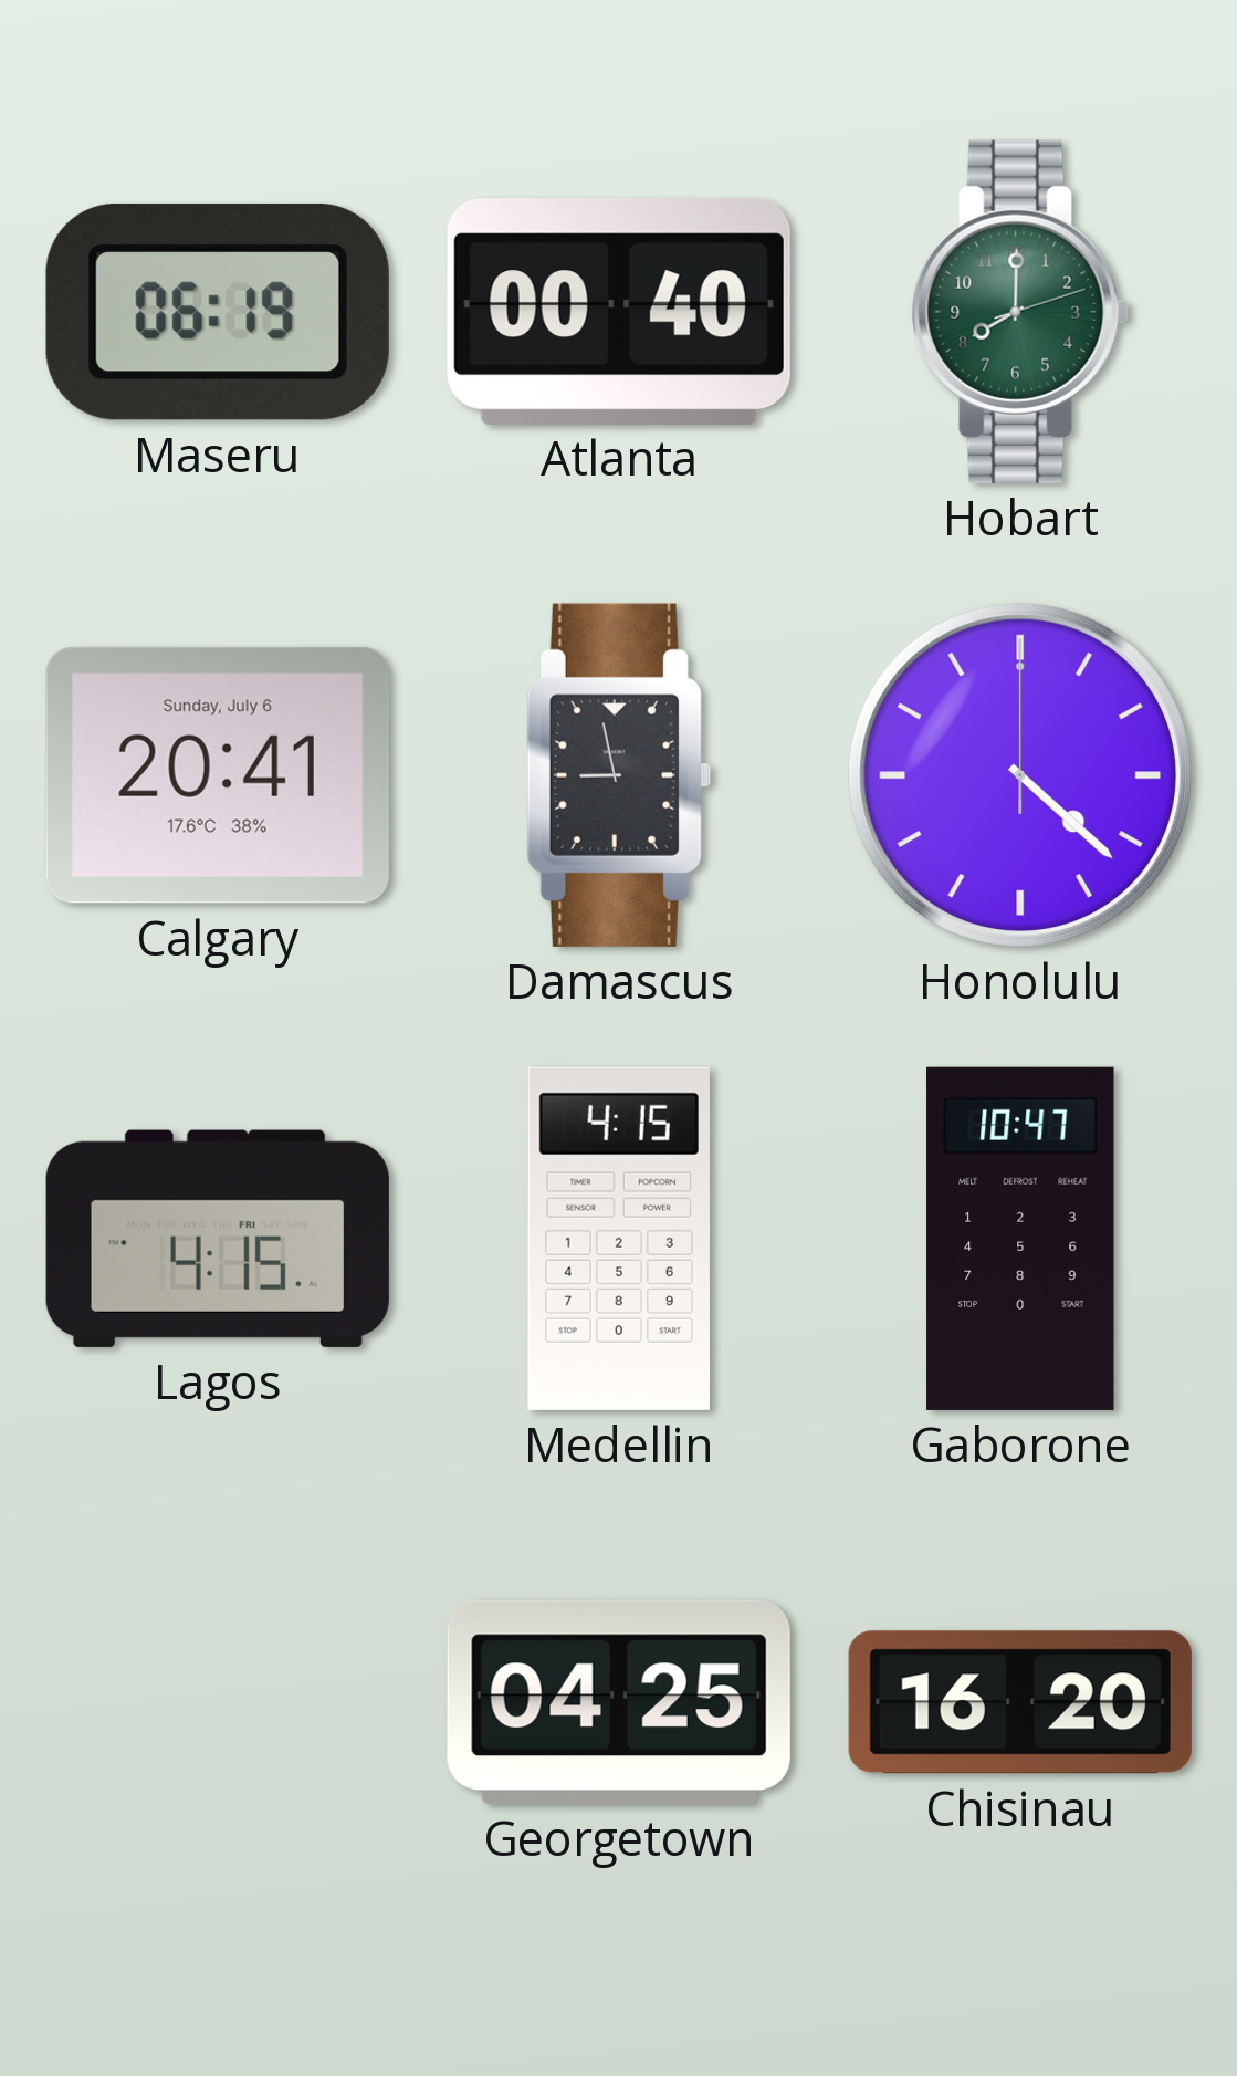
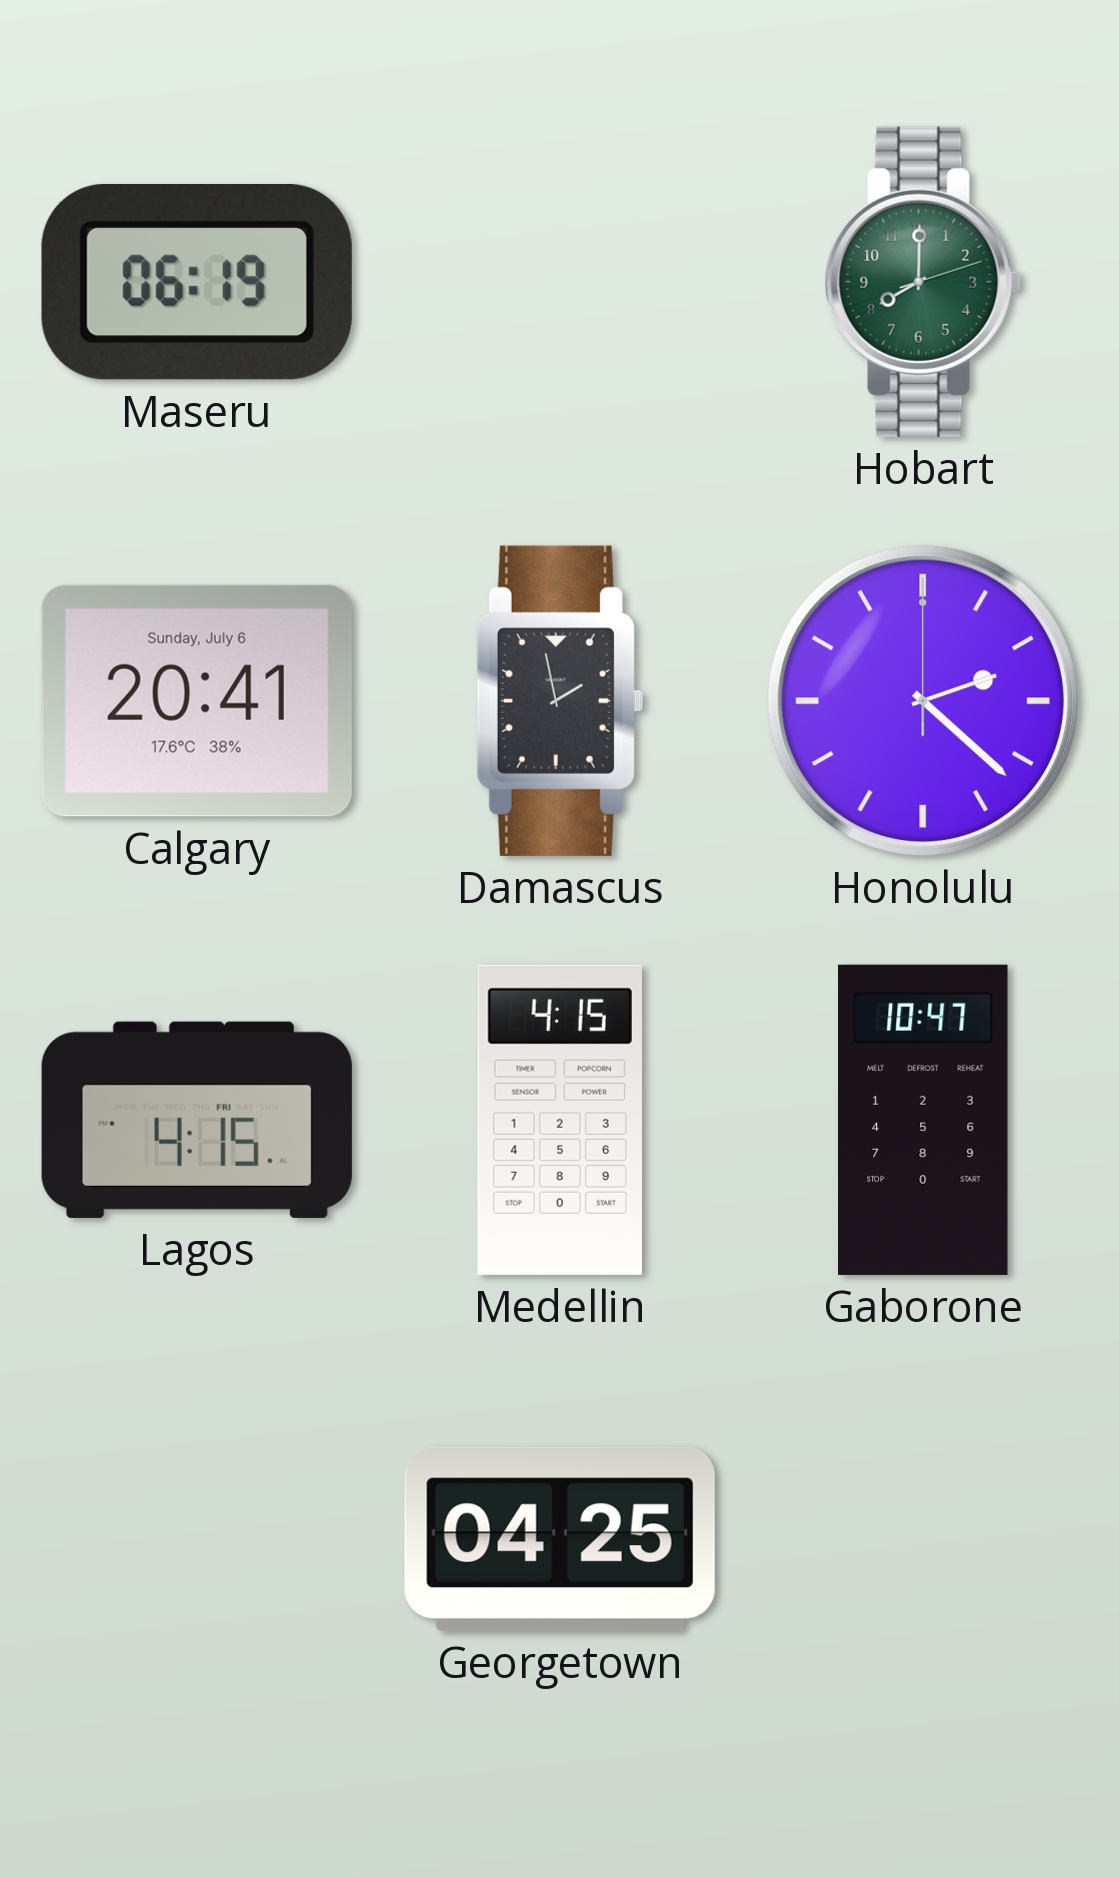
Atlanta: 00:40 -> none (619, 311)
Damascus: 8:58 -> 1:58 (560, 701)
Honolulu: 4:22 -> 2:22 (923, 701)
Chisinau: 16:20 -> none (1020, 1702)
